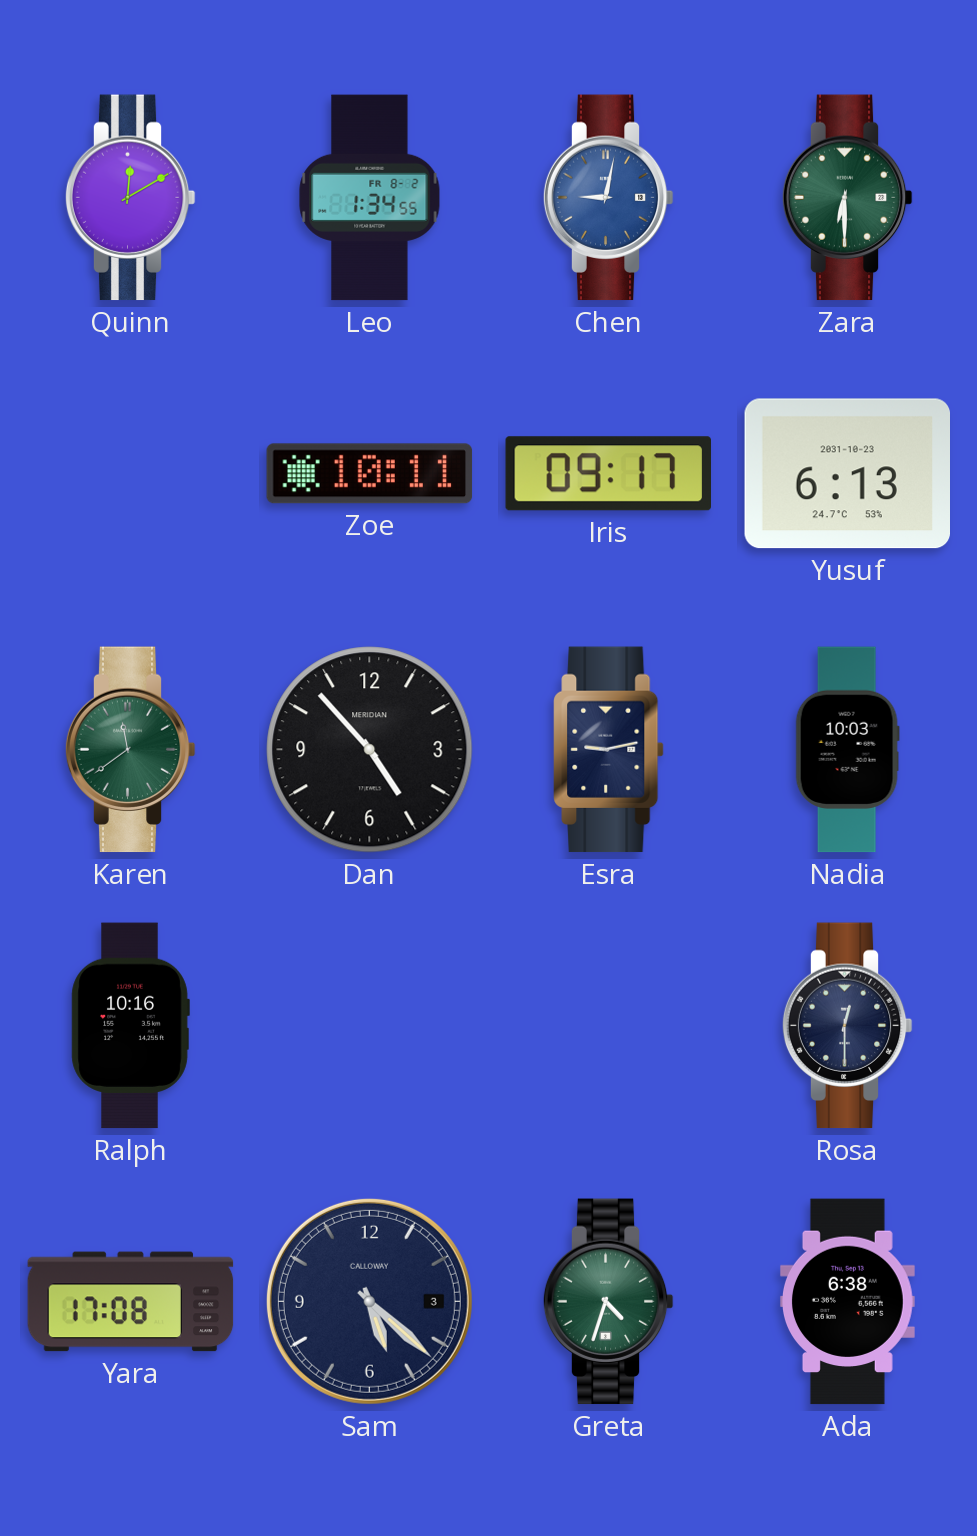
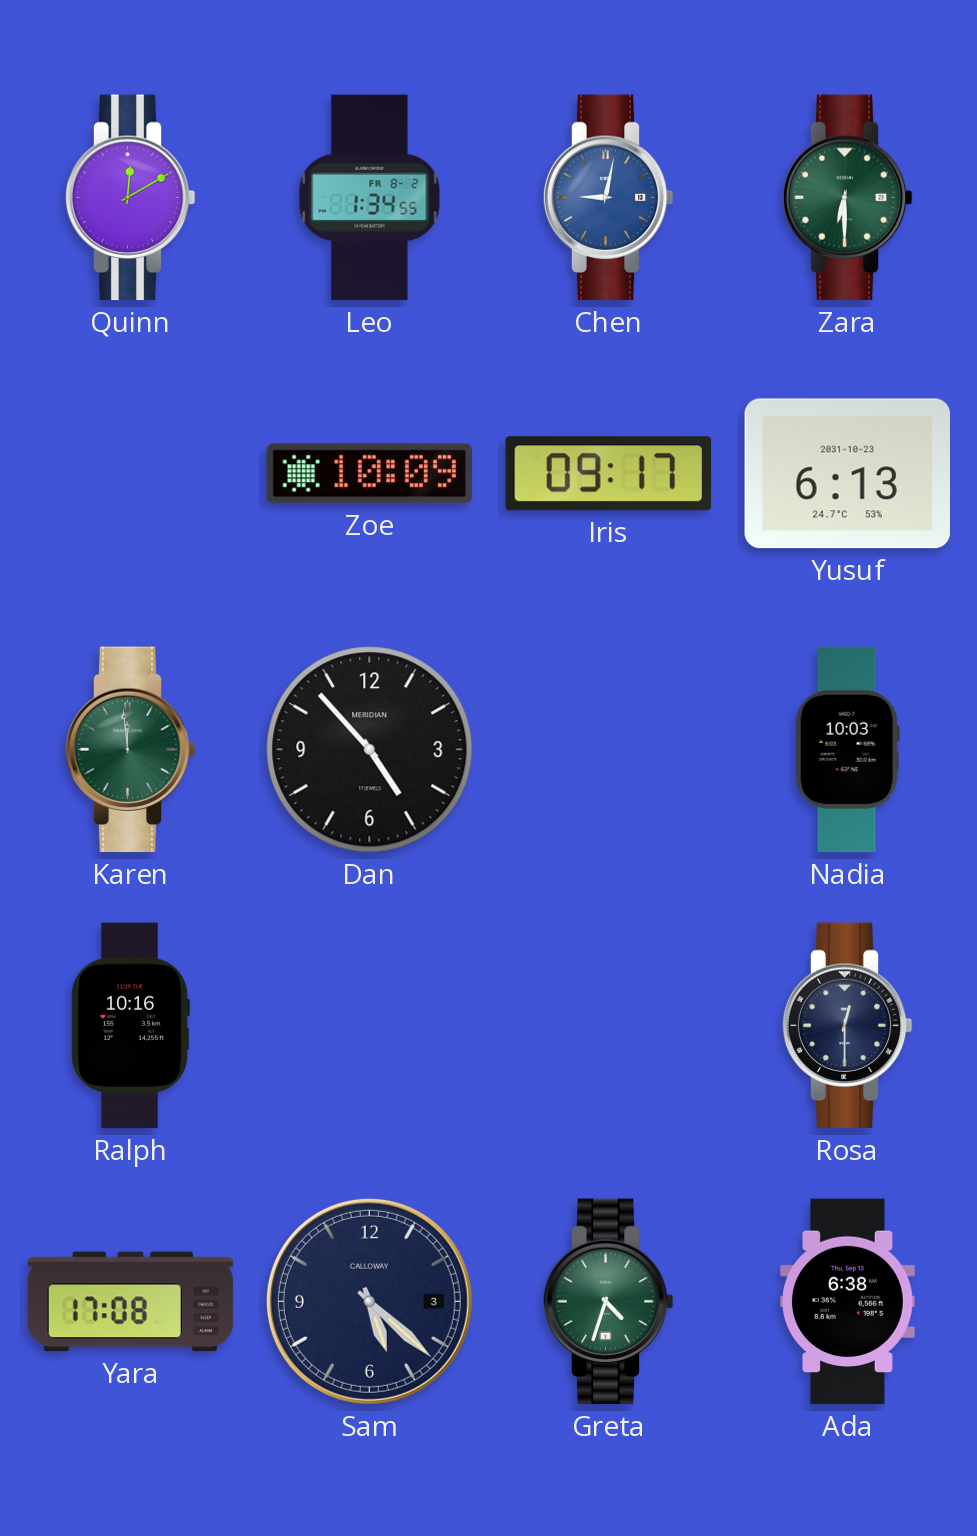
Zoe: 10:11 -> 10:09 (370, 474)
Karen: 11:39 -> 11:59 (130, 750)
Esra: 9:13 -> none (609, 750)
